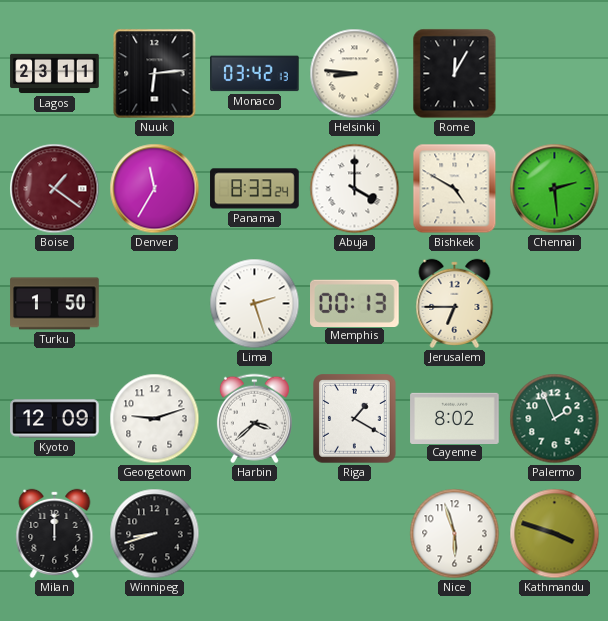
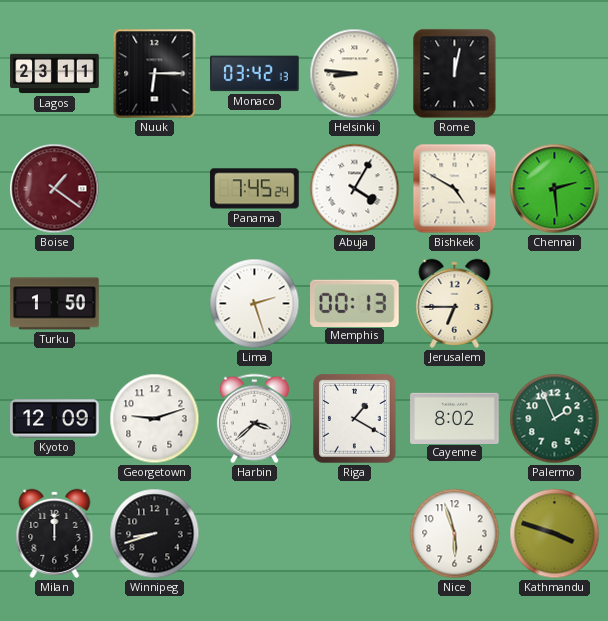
Nuuk: 6:14 -> 6:15 (155, 74)
Rome: 12:05 -> 12:02 (455, 74)
Denver: 11:35 -> none (155, 189)
Panama: 8:33 -> 7:45 (255, 189)
Abuja: 4:00 -> 4:05 (355, 189)
